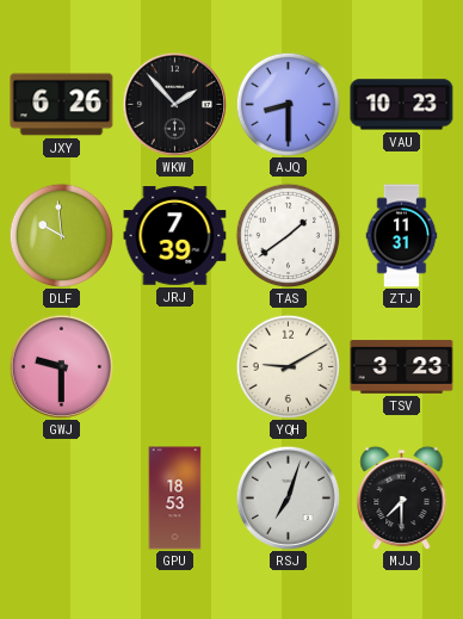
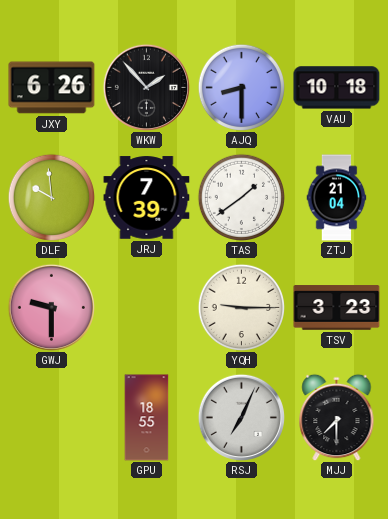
VAU: 10:23 -> 10:18 (337, 88)
ZTJ: 11:31 -> 21:04 (337, 198)
YQH: 9:10 -> 9:15 (241, 307)
GPU: 18:53 -> 18:55 (147, 418)
RSJ: 7:03 -> 7:04 (241, 417)
